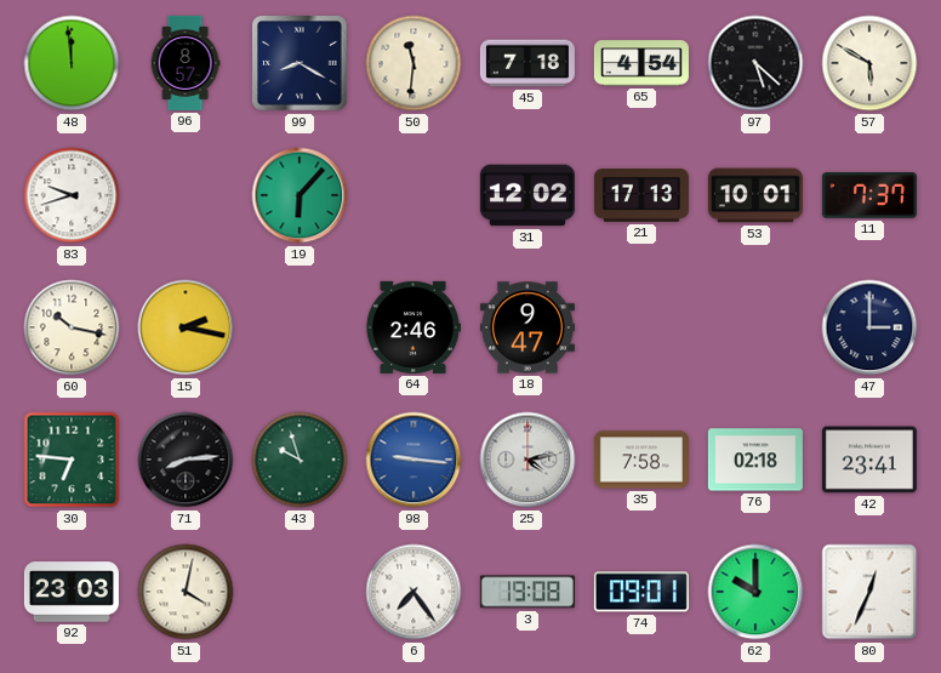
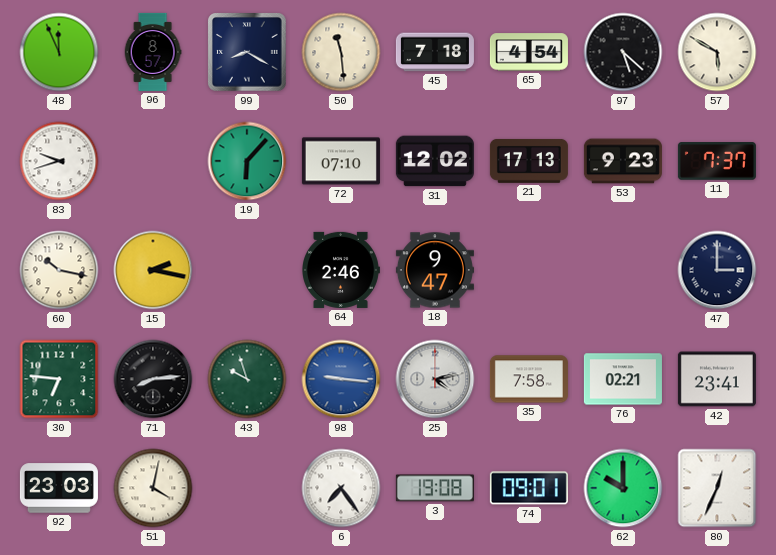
48: 11:59 -> 11:56 (59, 52)
50: 11:31 -> 11:29 (341, 52)
72: none -> 07:10 (341, 161)
53: 10:01 -> 9:23 (623, 161)
76: 02:18 -> 02:21 (623, 379)
